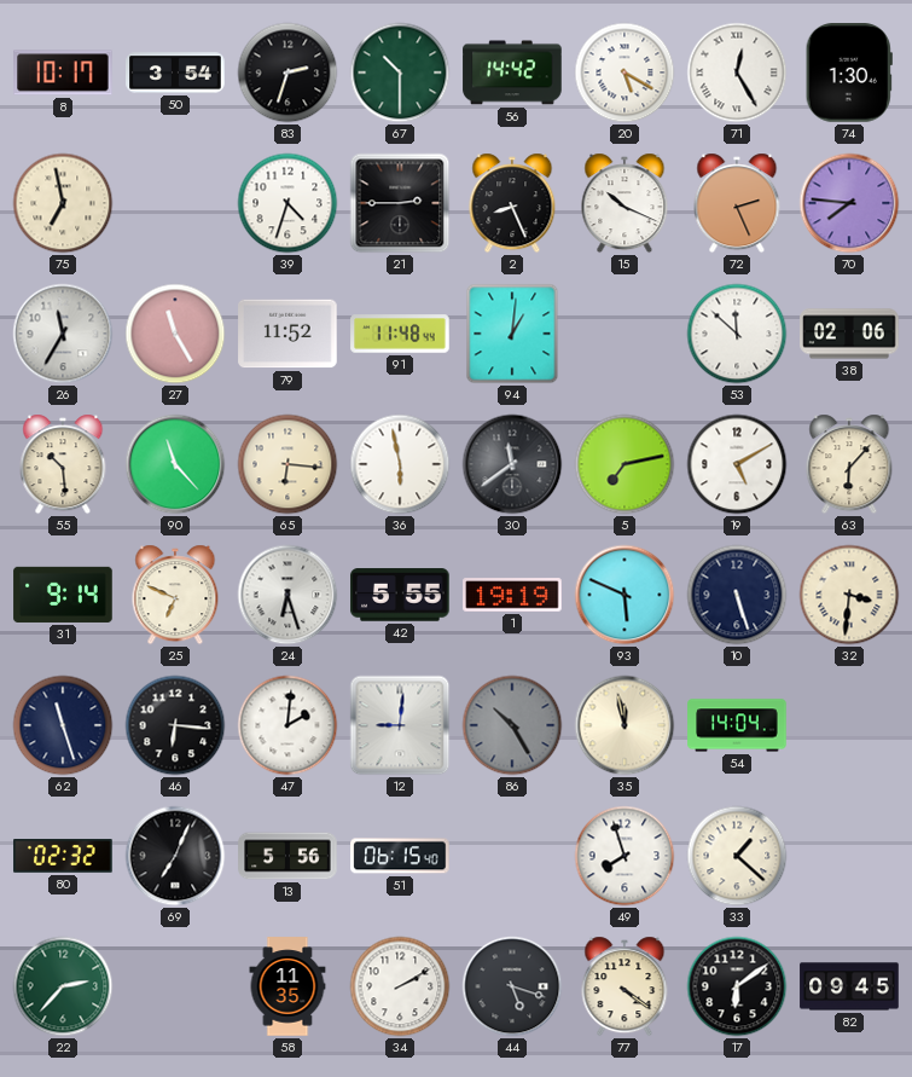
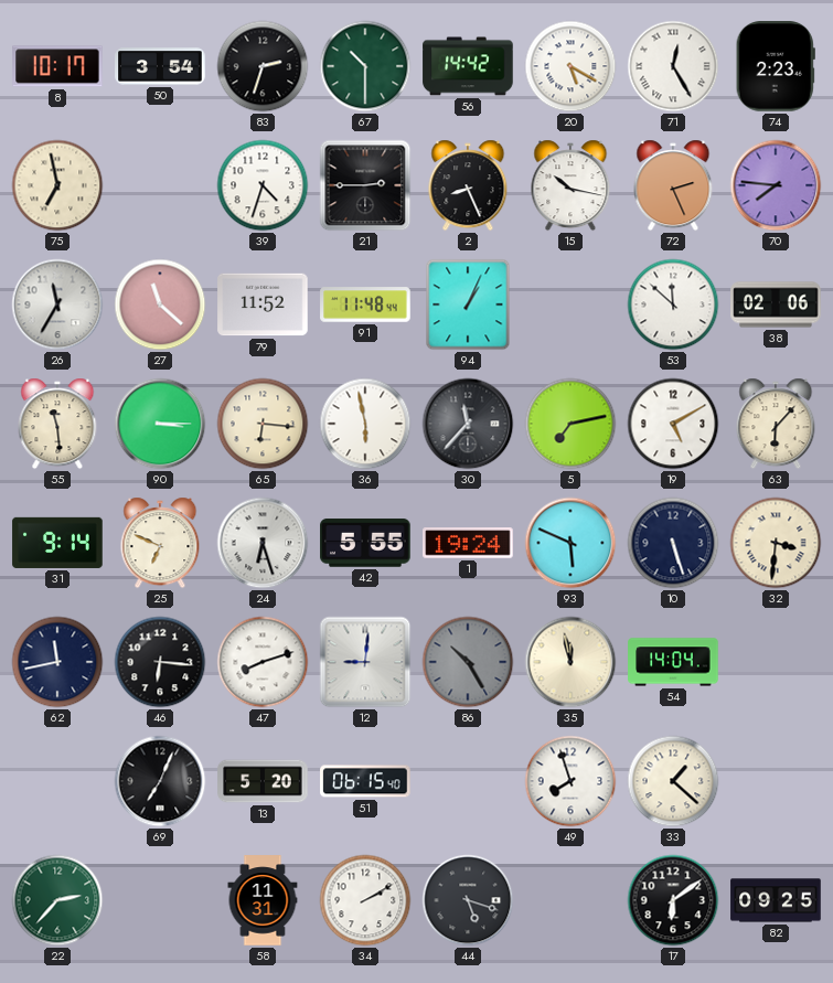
74: 1:30 -> 2:23 (776, 66)
15: 10:19 -> 10:17 (570, 185)
27: 11:25 -> 11:22 (160, 304)
94: 1:01 -> 1:04 (468, 304)
55: 10:29 -> 11:29 (57, 424)
90: 11:23 -> 3:15 (160, 424)
30: 11:39 -> 11:37 (468, 424)
1: 19:19 -> 19:24 (468, 543)
62: 11:27 -> 11:43 (57, 662)
47: 2:01 -> 8:12 (263, 662)
80: 02:32 -> none (63, 856)
13: 5:56 -> 5:20 (263, 781)
58: 11:35 -> 11:31 (263, 900)
77: 4:21 -> none (625, 986)
82: 09:45 -> 09:25 (776, 900)
